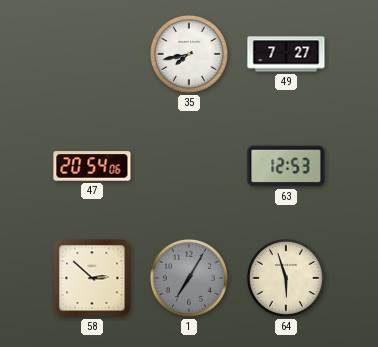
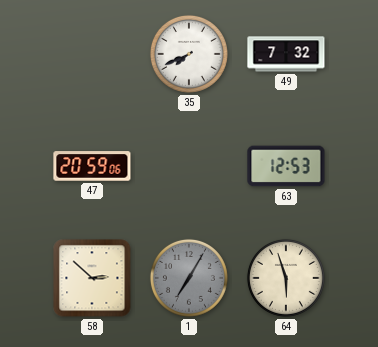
35: 7:43 -> 7:41 (189, 54)
49: 7:27 -> 7:32 (286, 54)
47: 20:54 -> 20:59 (92, 166)
